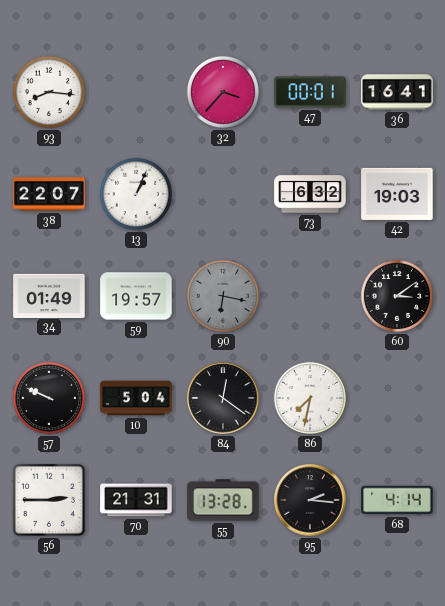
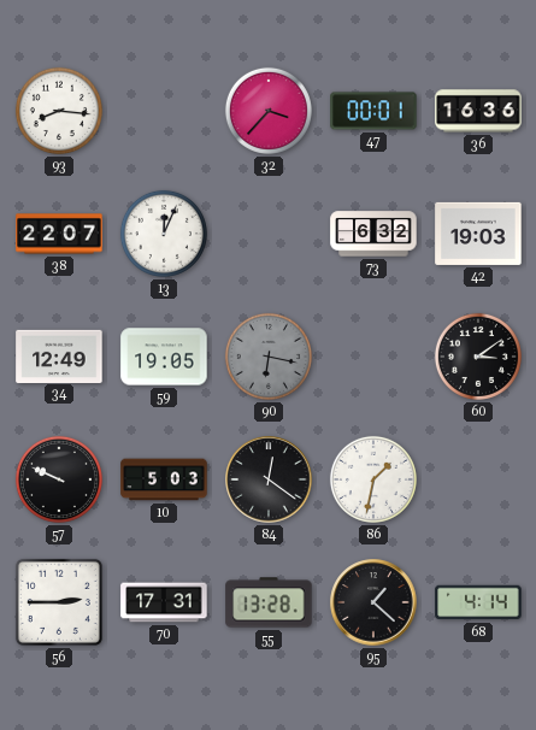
36: 16:41 -> 16:36 (478, 111)
13: 1:04 -> 12:04 (164, 234)
34: 01:49 -> 12:49 (59, 355)
59: 19:57 -> 19:05 (164, 357)
10: 5:04 -> 5:03 (164, 479)
86: 7:32 -> 1:32 (373, 479)
70: 21:31 -> 17:31 (164, 602)
95: 2:16 -> 1:22 (373, 602)
